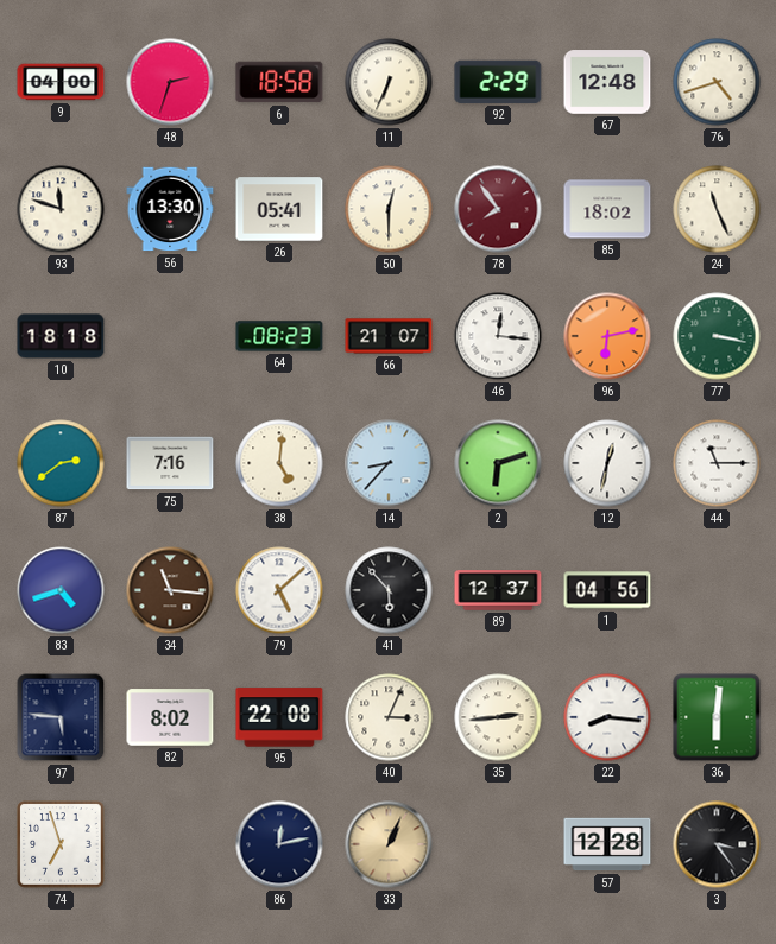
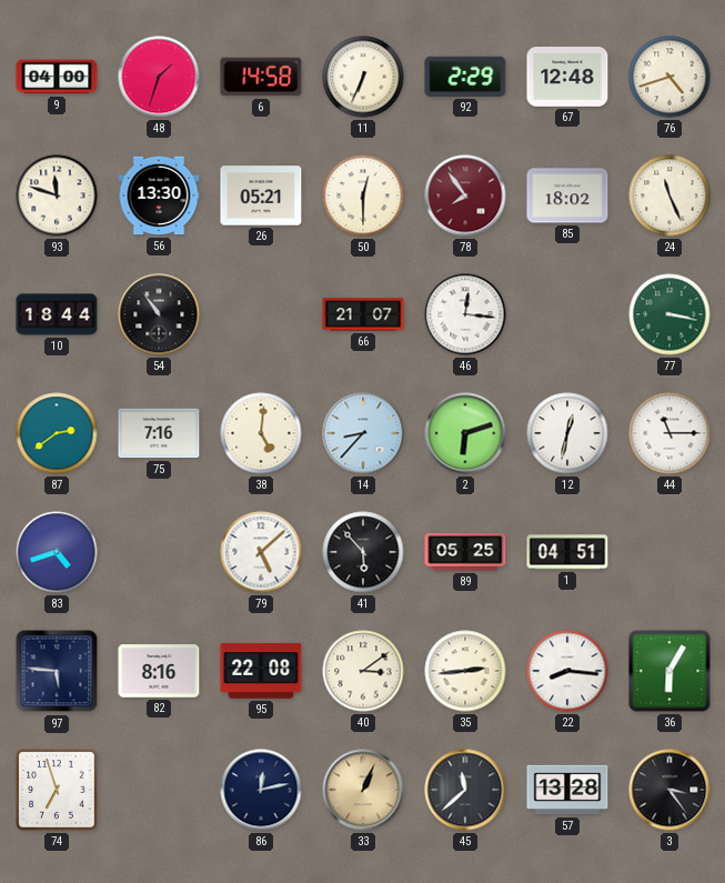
48: 2:33 -> 1:33 (159, 77)
6: 18:58 -> 14:58 (261, 77)
26: 05:41 -> 05:21 (261, 195)
10: 18:18 -> 18:44 (57, 314)
54: none -> 10:54 (159, 314)
64: 08:23 -> none (279, 336)
96: 6:13 -> none (607, 336)
34: 11:16 -> none (170, 590)
89: 12:37 -> 05:25 (465, 552)
1: 04:56 -> 04:51 (567, 552)
82: 8:02 -> 8:16 (159, 671)
40: 3:04 -> 3:09 (363, 671)
36: 6:01 -> 6:05 (669, 671)
45: none -> 11:38 (465, 790)
57: 12:28 -> 13:28 (567, 790)
